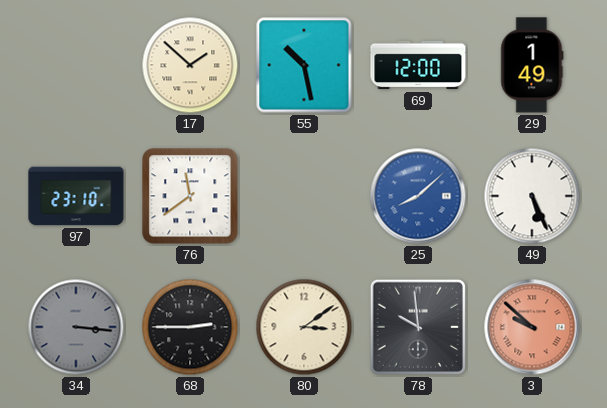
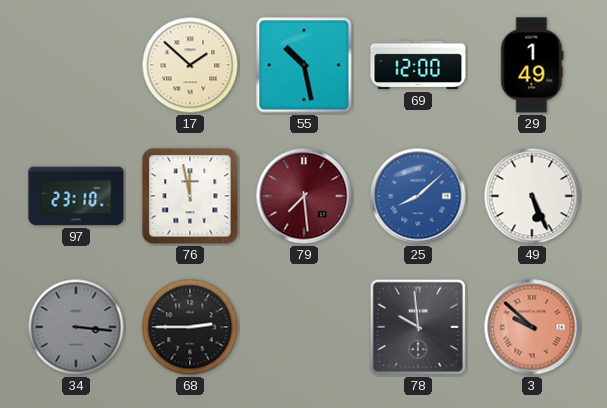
76: 11:39 -> 11:58 (190, 196)
79: none -> 7:29 (304, 196)
80: 3:09 -> none (304, 327)
